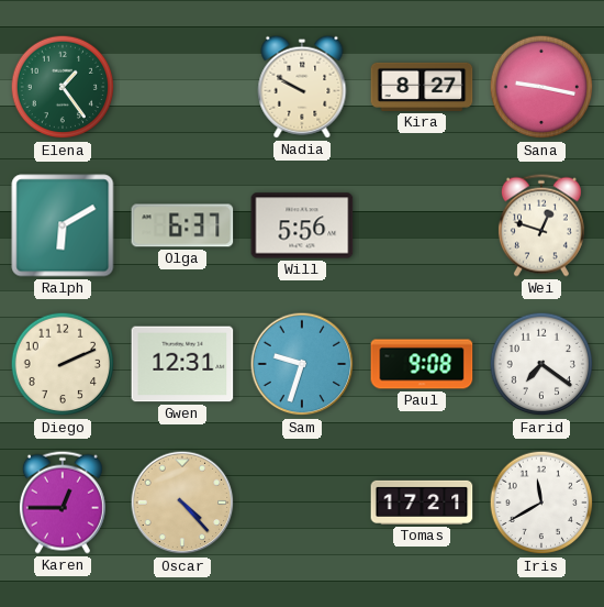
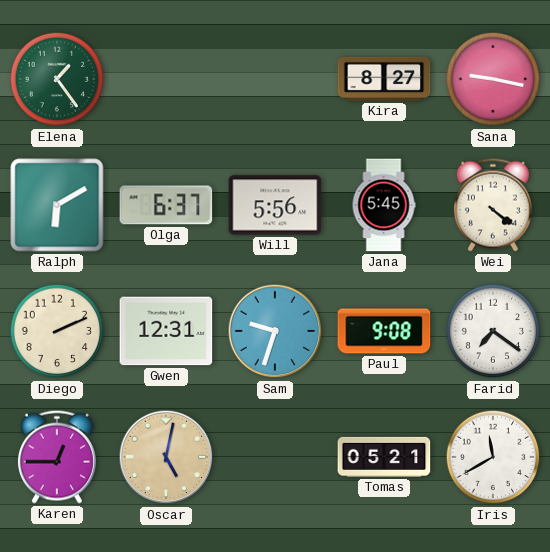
Nadia: 9:50 -> none (302, 87)
Jana: none -> 5:45 (384, 205)
Wei: 12:48 -> 4:21 (493, 205)
Oscar: 4:23 -> 5:02 (166, 457)
Tomas: 17:21 -> 05:21 (384, 457)
